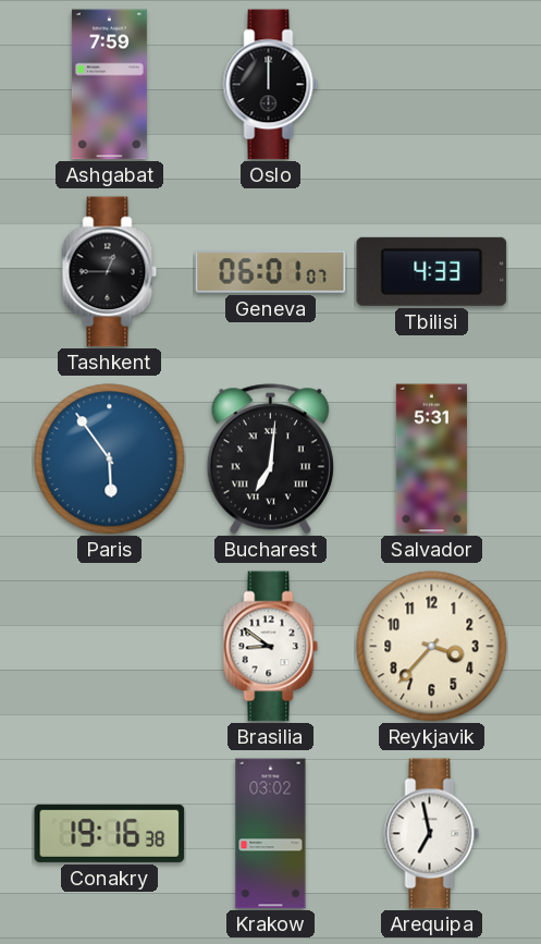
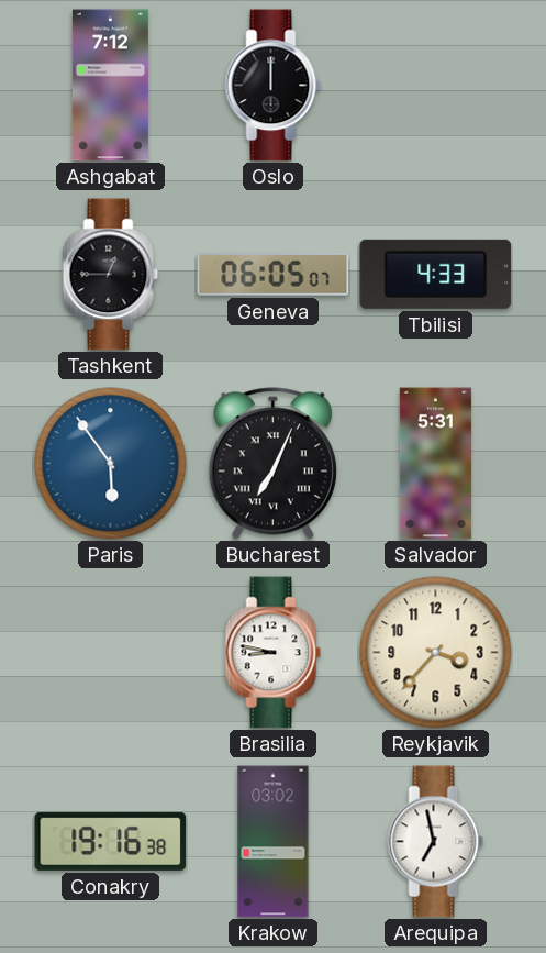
Ashgabat: 7:59 -> 7:12 (110, 86)
Geneva: 06:01 -> 06:05 (274, 275)
Bucharest: 7:01 -> 7:04 (272, 464)
Brasilia: 8:51 -> 8:47 (274, 653)
